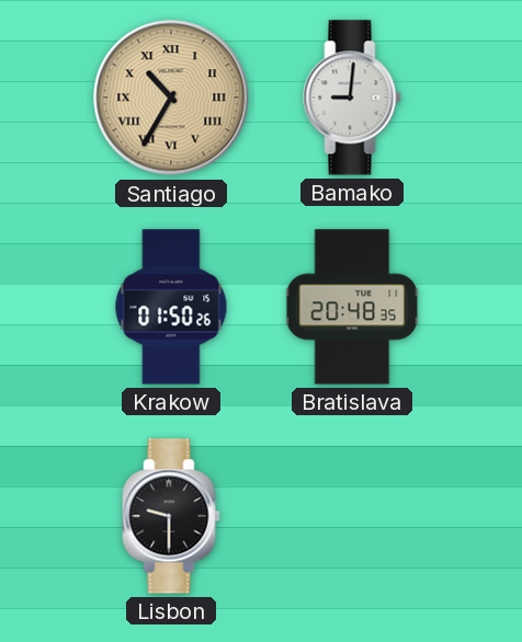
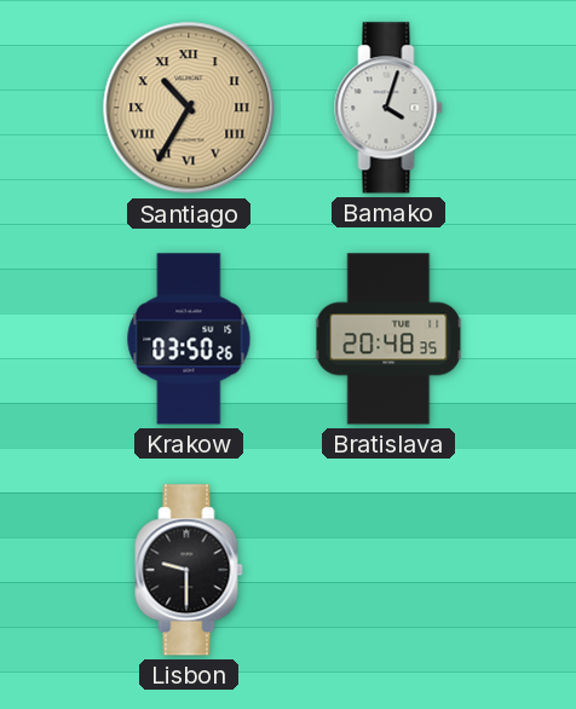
Bamako: 9:01 -> 4:03 (388, 108)
Krakow: 01:50 -> 03:50 (189, 339)
